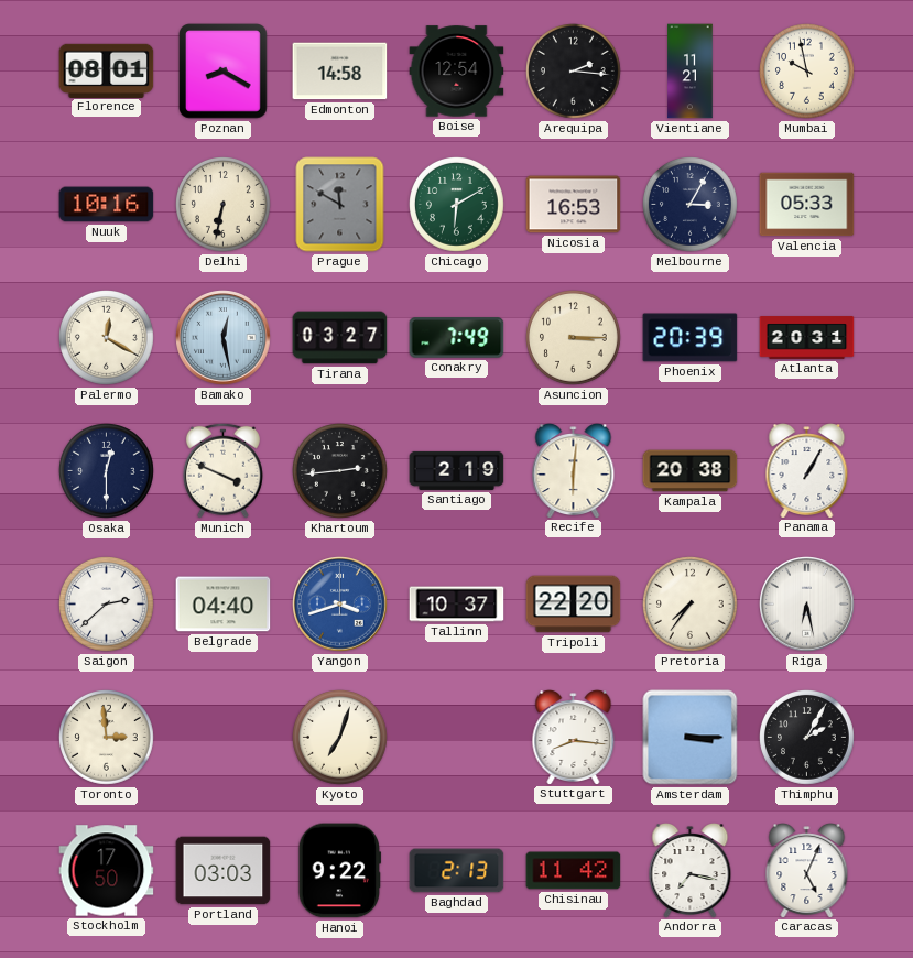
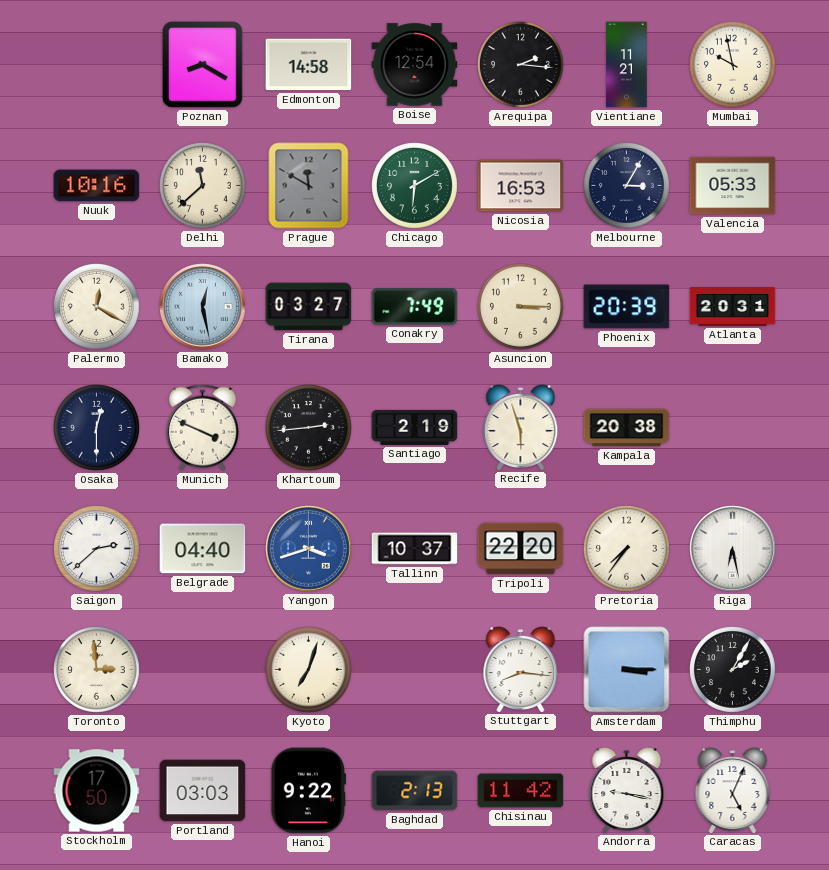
Florence: 08:01 -> none (107, 70)
Delhi: 6:32 -> 11:38 (203, 186)
Recife: 6:01 -> 5:57 (521, 428)
Panama: 1:05 -> none (807, 471)
Andorra: 7:17 -> 9:17 (627, 791)
